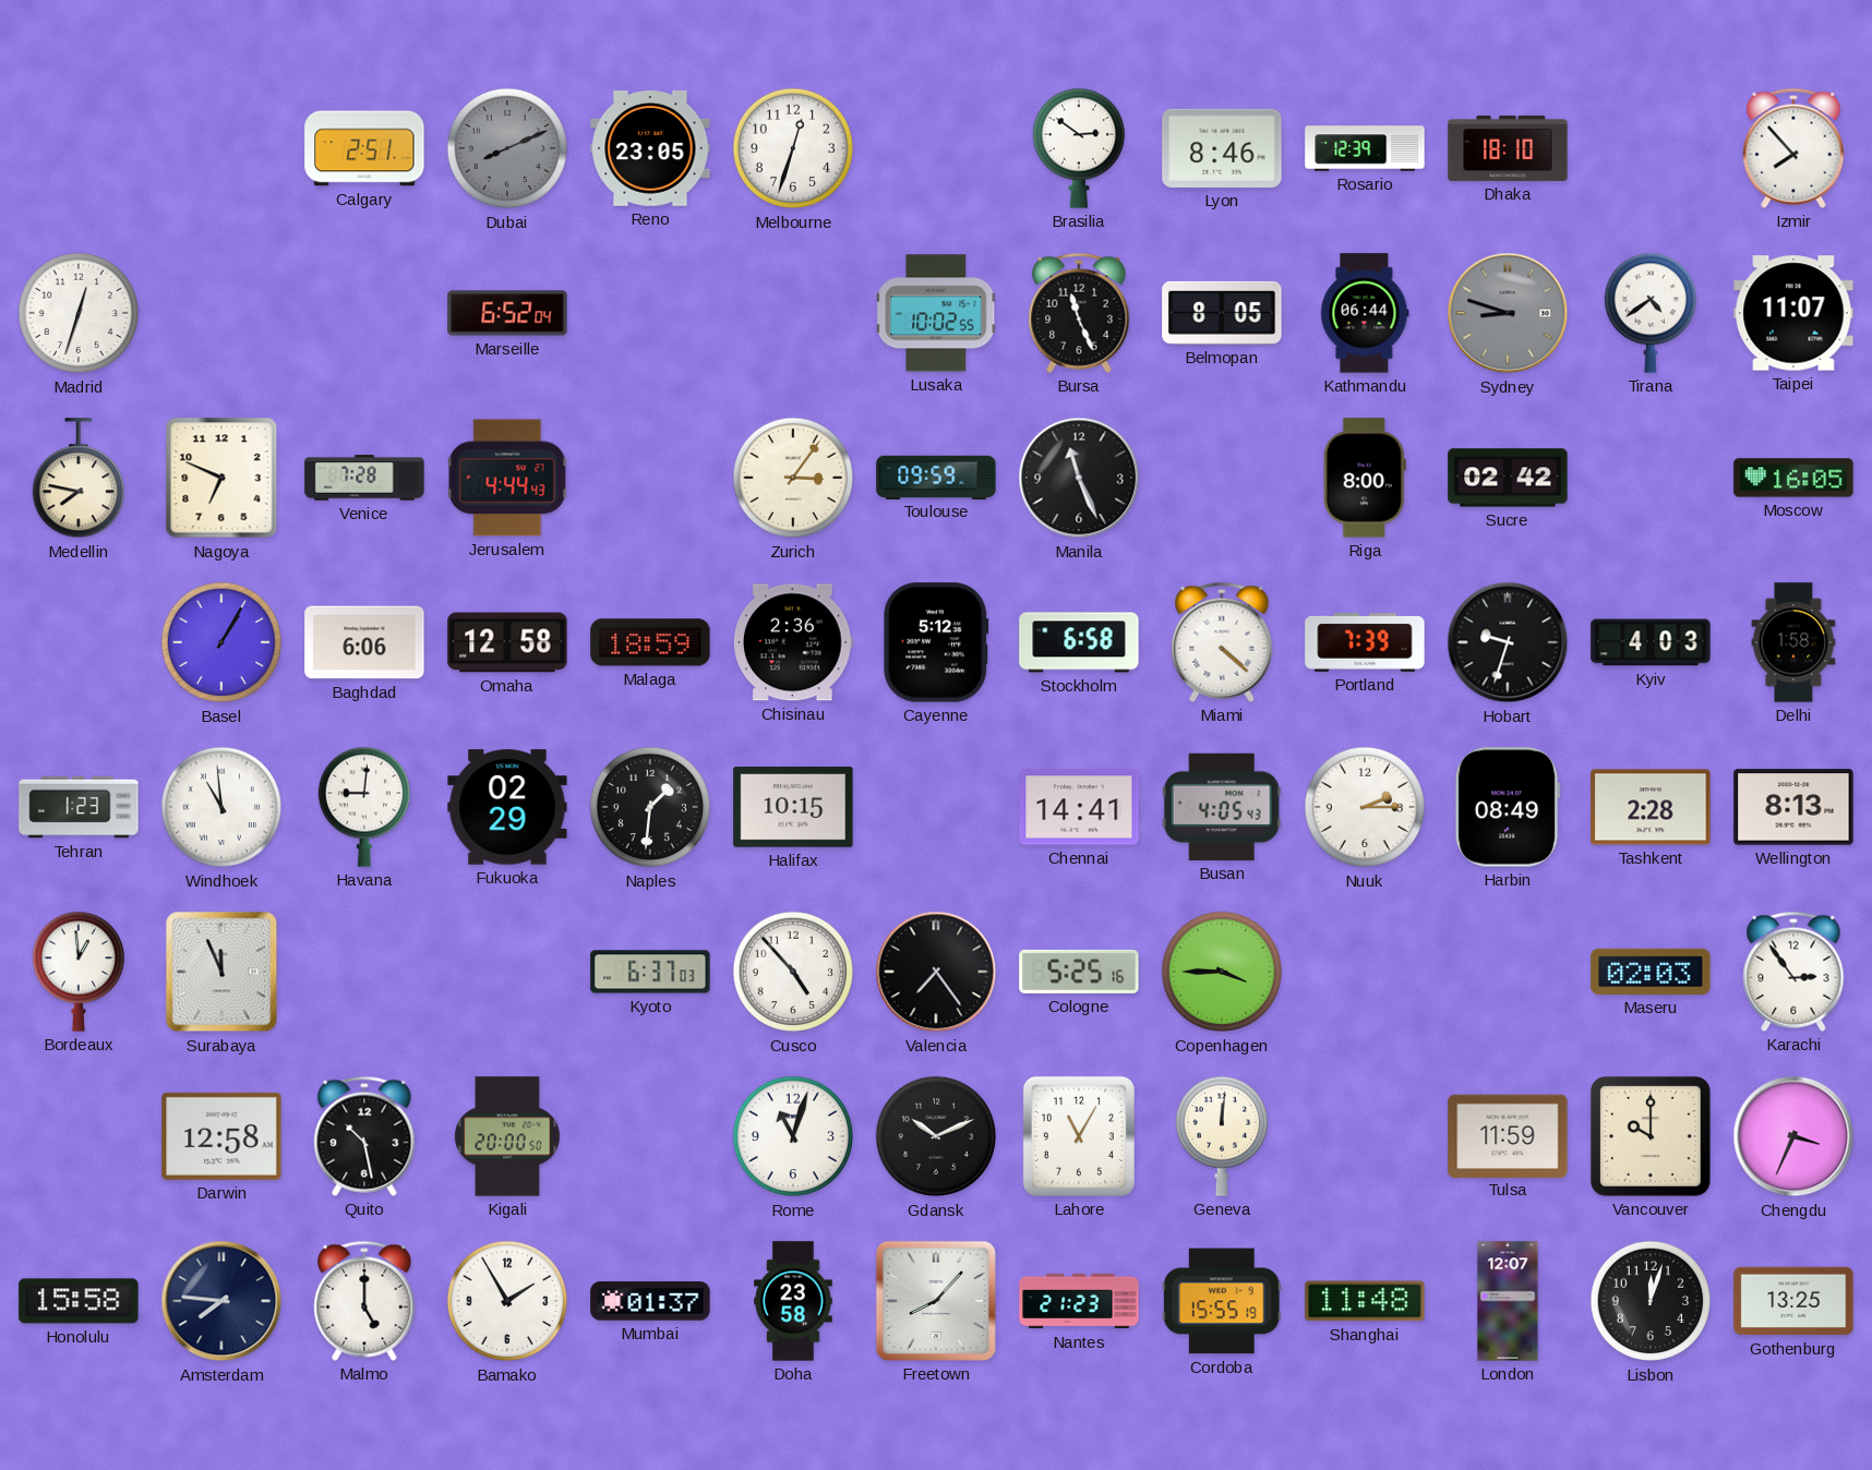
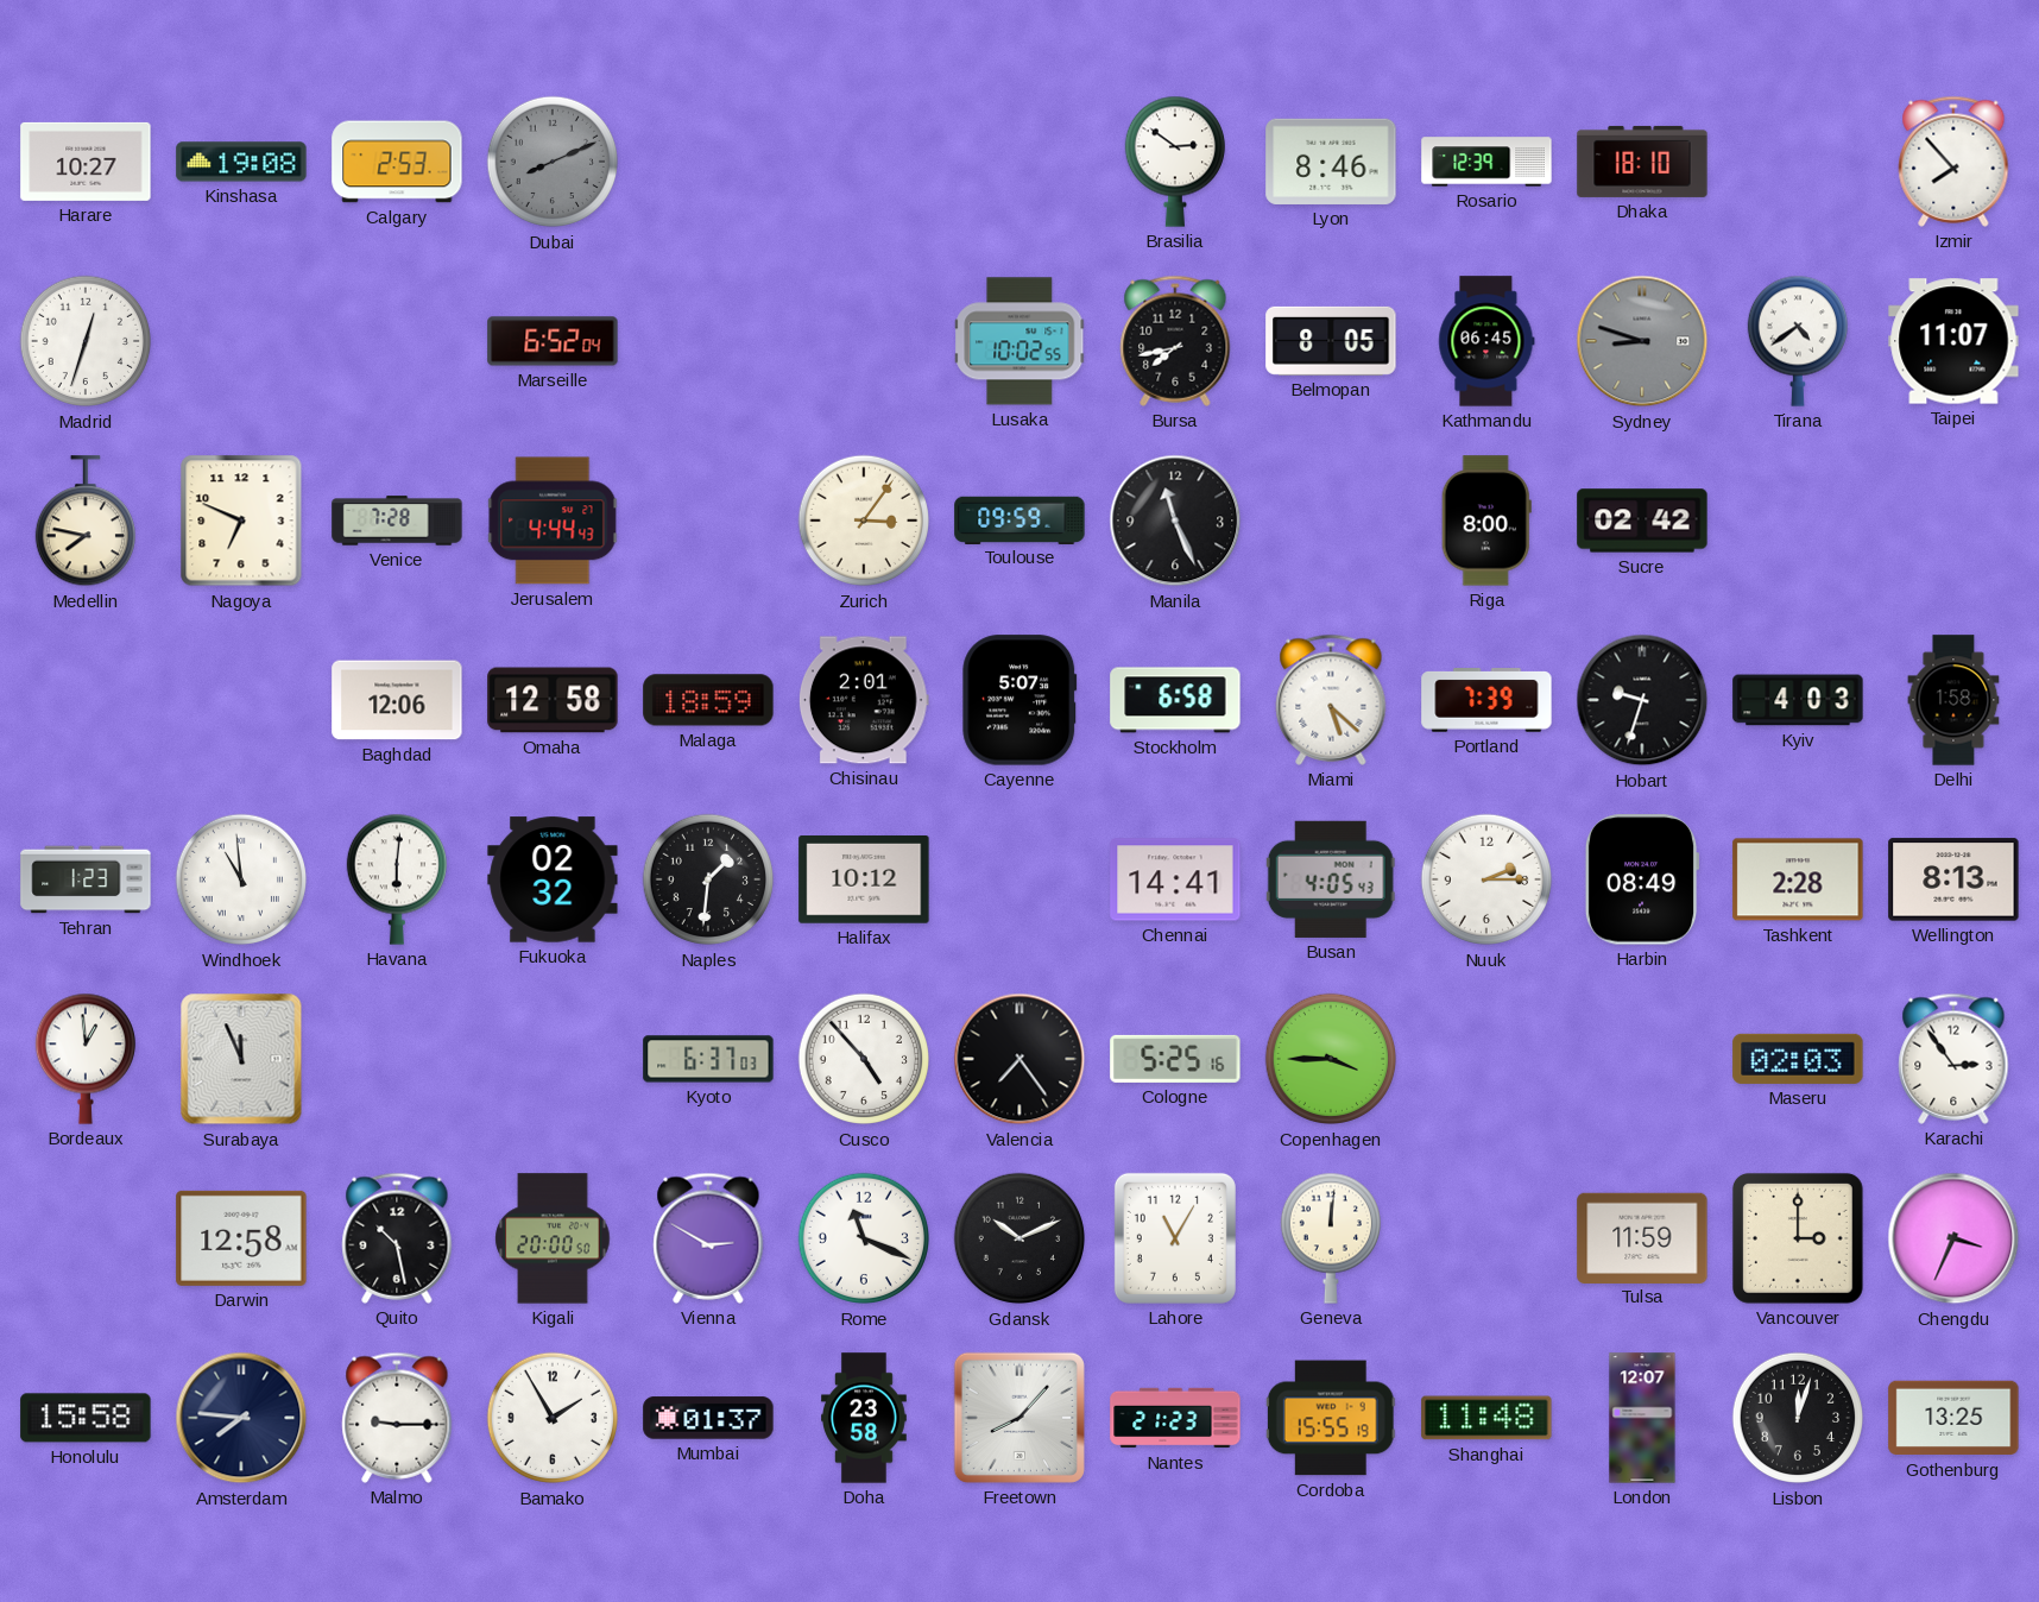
Harare: none -> 10:27 (86, 162)
Kinshasa: none -> 19:08 (241, 162)
Calgary: 2:51 -> 2:53 (397, 162)
Reno: 23:05 -> none (650, 148)
Melbourne: 12:33 -> none (793, 148)
Bursa: 11:26 -> 7:43 (1175, 341)
Kathmandu: 06:44 -> 06:45 (1486, 341)
Moscow: 16:05 -> none (1793, 478)
Basel: 1:05 -> none (221, 642)
Baghdad: 6:06 -> 12:06 (397, 700)
Chisinau: 2:36 -> 2:01 (864, 700)
Cayenne: 5:12 -> 5:07 (1019, 700)
Miami: 4:22 -> 5:22 (1331, 700)
Havana: 9:01 -> 6:01 (396, 879)
Fukuoka: 02:29 -> 02:32 (553, 879)
Halifax: 10:15 -> 10:12 (864, 881)
Vienna: none -> 2:50 (708, 1238)
Rome: 11:03 -> 11:19 (864, 1238)
Vancouver: 10:00 -> 3:00 (1798, 1238)
Malmo: 5:00 -> 9:15 (397, 1418)
